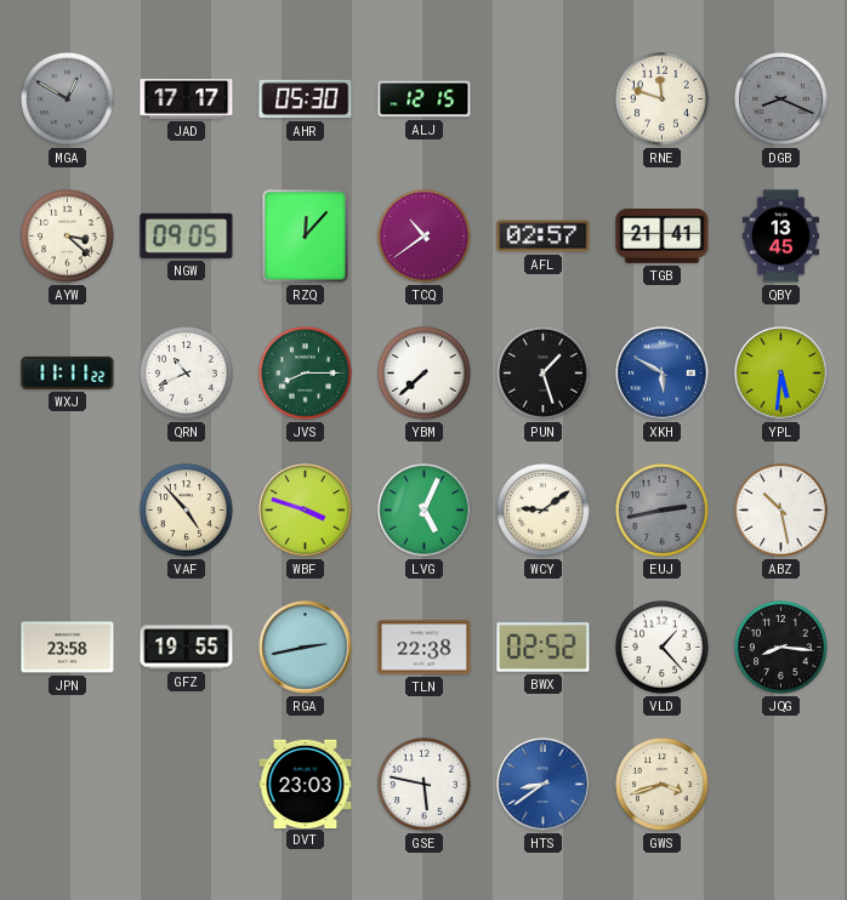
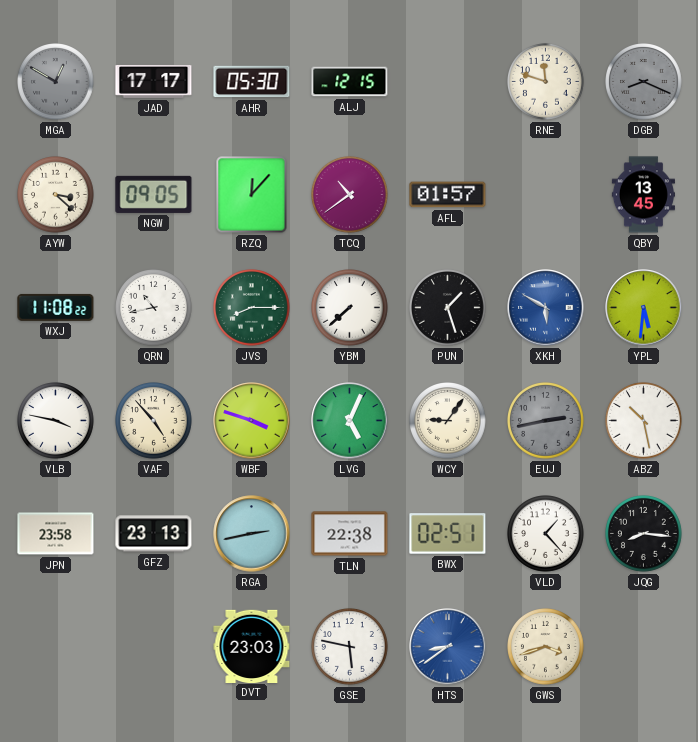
AFL: 02:57 -> 01:57 (448, 195)
TGB: 21:41 -> none (663, 237)
WXJ: 11:11 -> 11:08 (56, 307)
QRN: 10:41 -> 10:43 (154, 308)
VLB: none -> 3:47 (56, 421)
WCY: 9:09 -> 9:06 (448, 421)
GFZ: 19:55 -> 23:13 (154, 534)
BWX: 02:52 -> 02:51 (448, 534)
